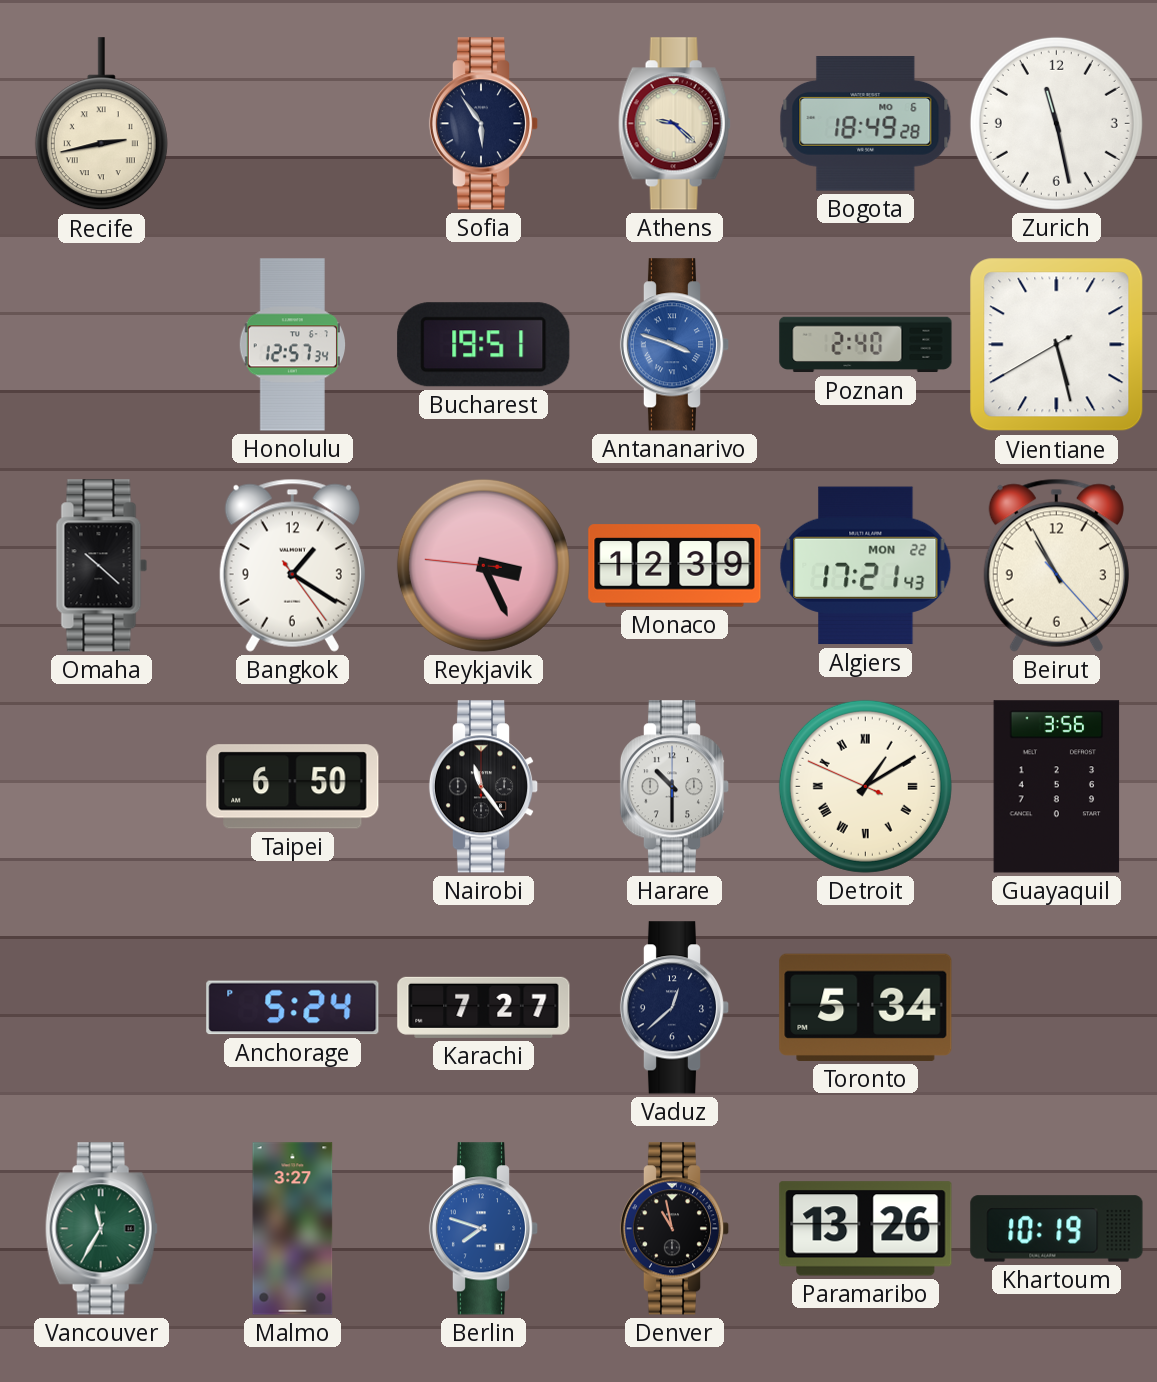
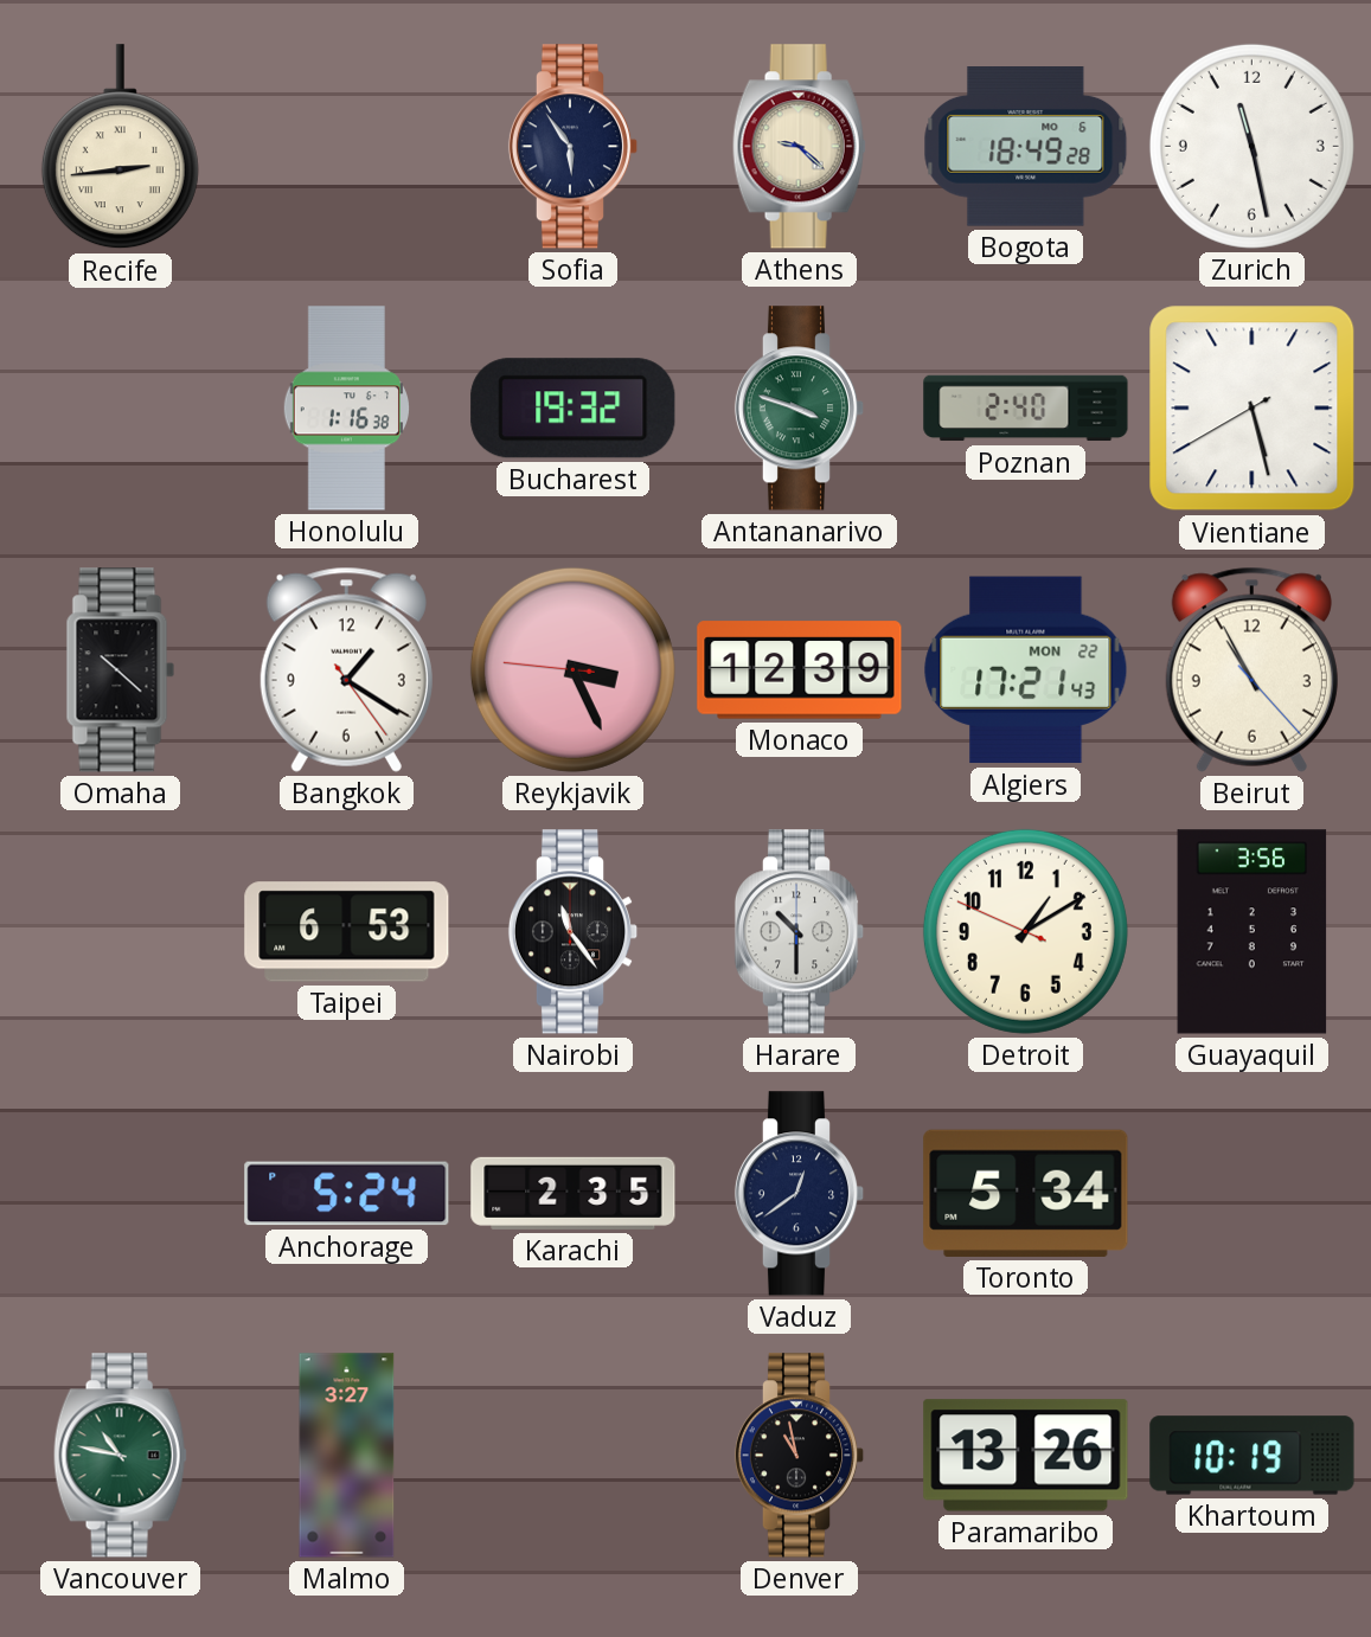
Recife: 2:43 -> 2:44 (120, 147)
Honolulu: 12:57 -> 1:16 (346, 409)
Bucharest: 19:51 -> 19:32 (574, 409)
Antananarivo dial: blue -> green (800, 409)
Taipei: 6:50 -> 6:53 (347, 932)
Detroit numerals: Roman -> Arabic (1025, 931)
Karachi: 7:27 -> 2:35 (574, 1193)
Vaduz: 12:38 -> 12:39 (800, 1194)
Vancouver: 11:35 -> 10:47 (120, 1456)
Berlin: 7:48 -> none (484, 1229)
